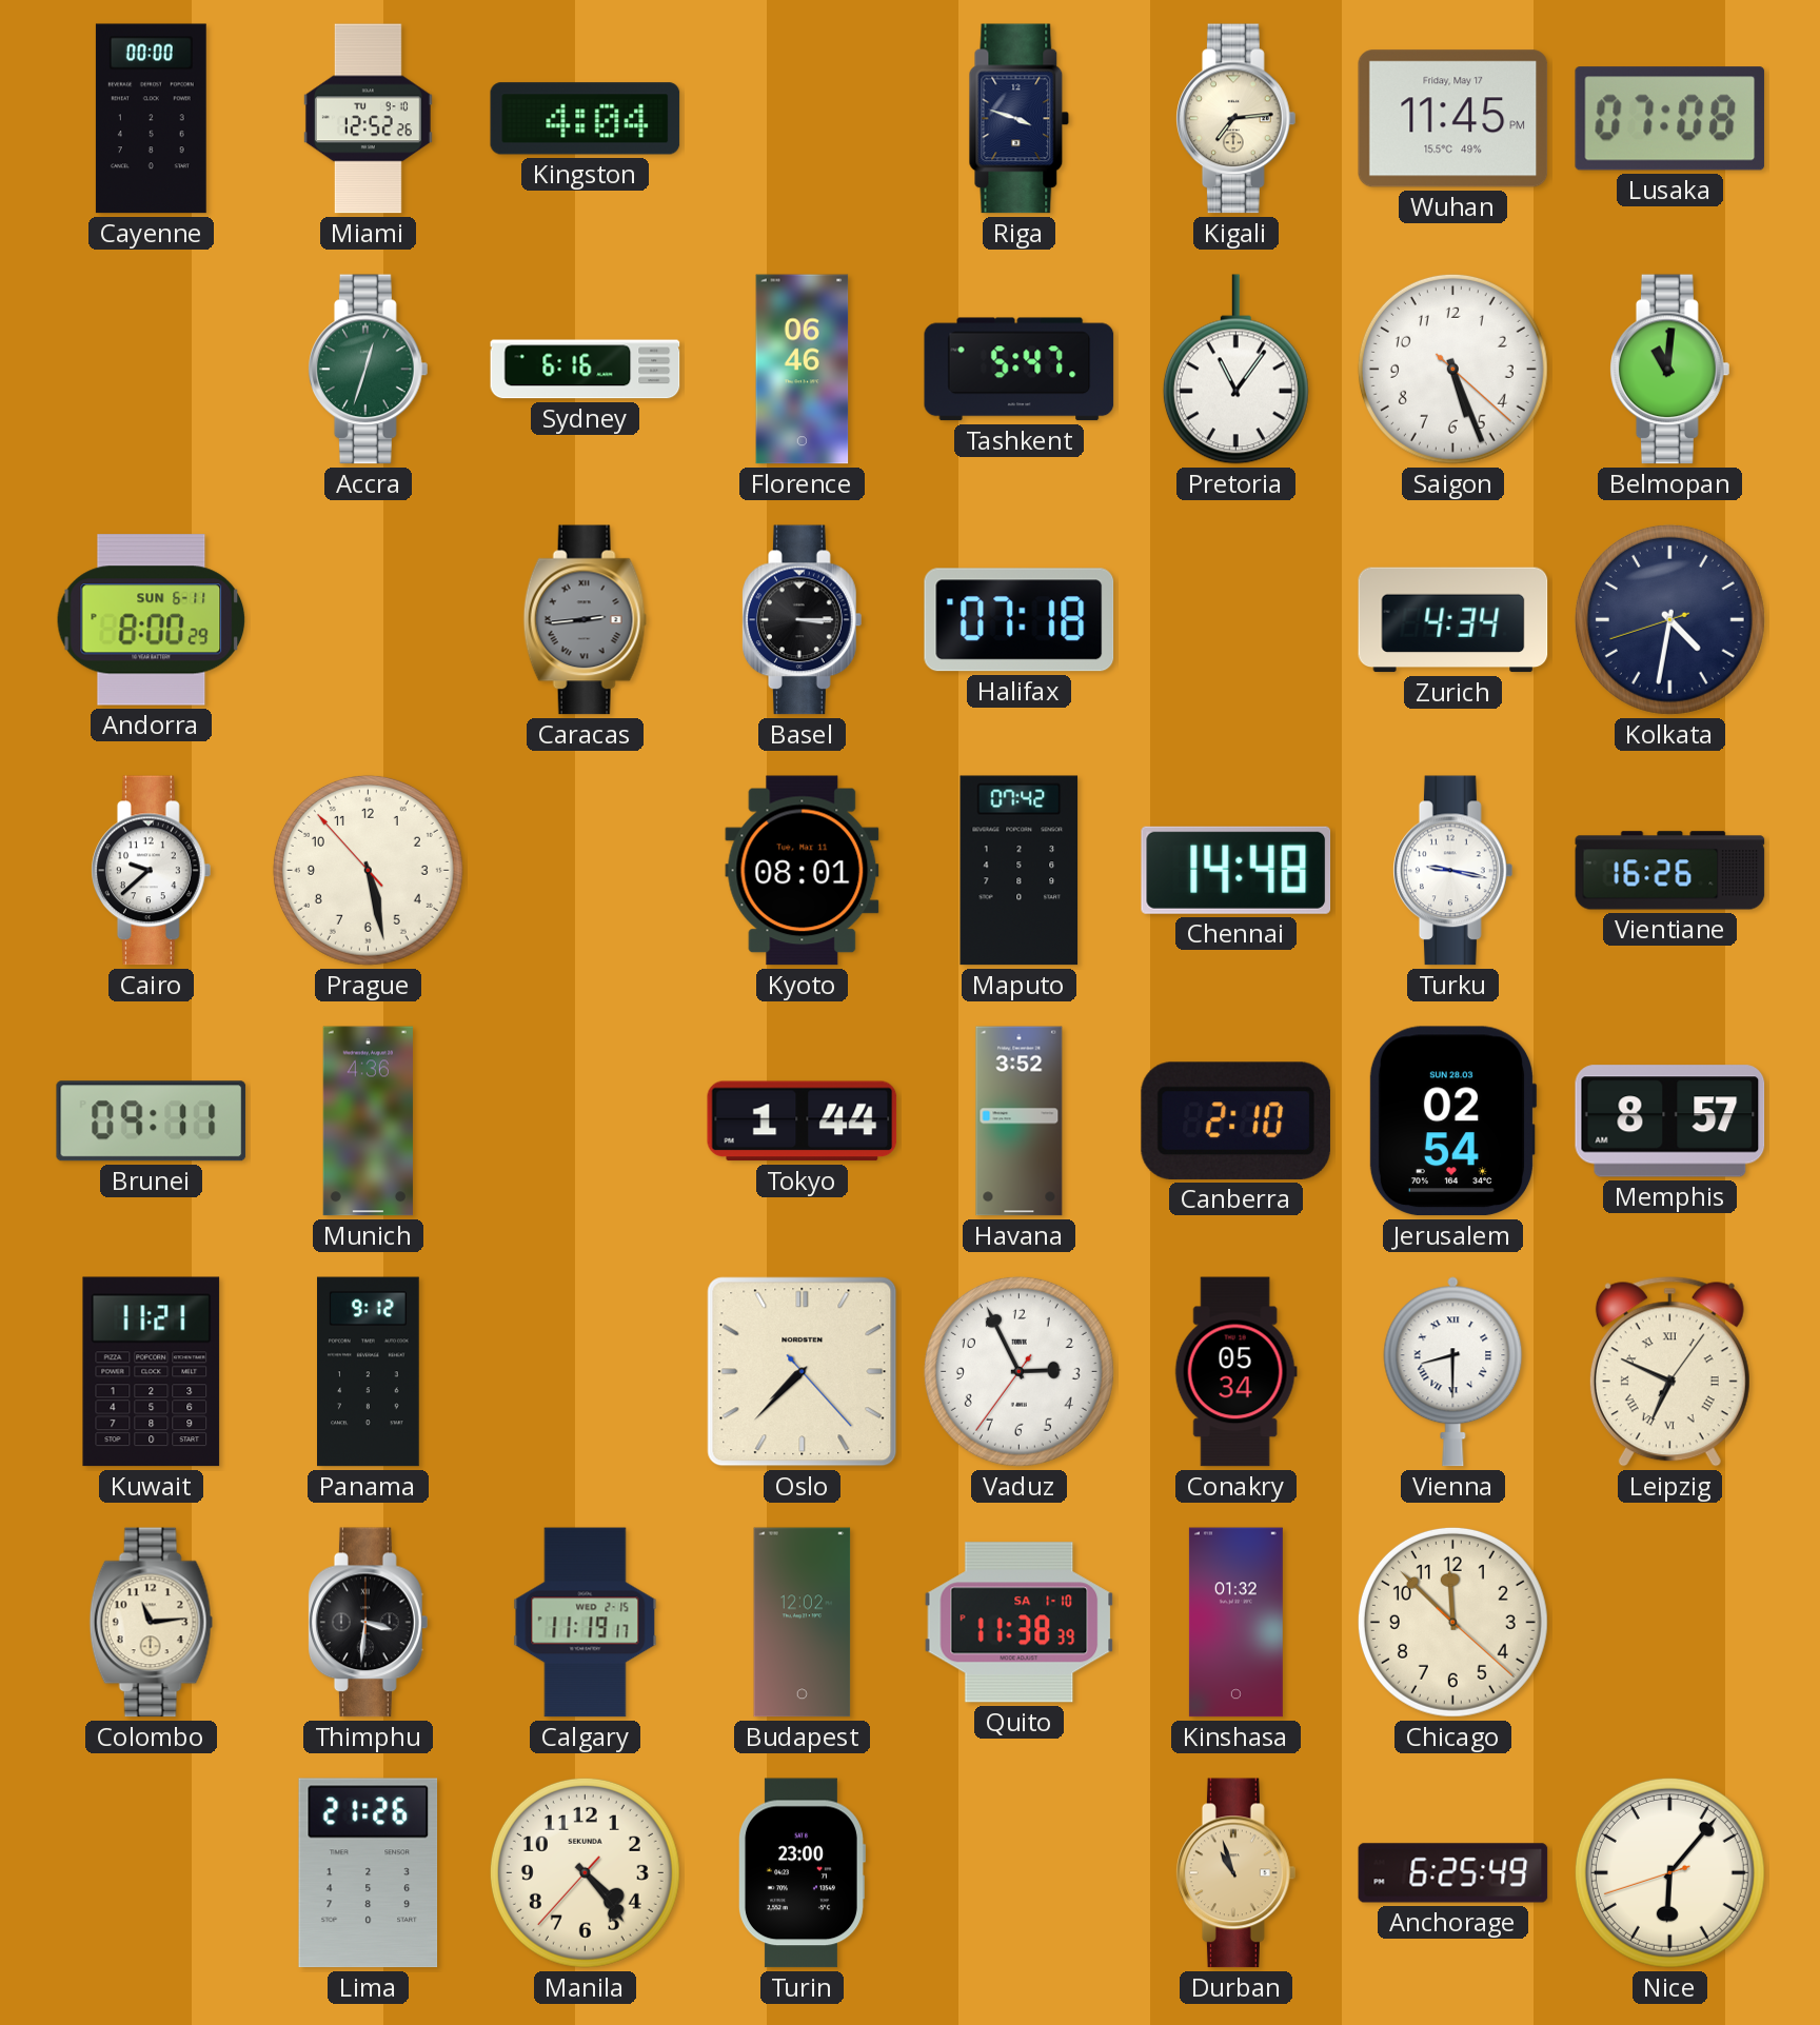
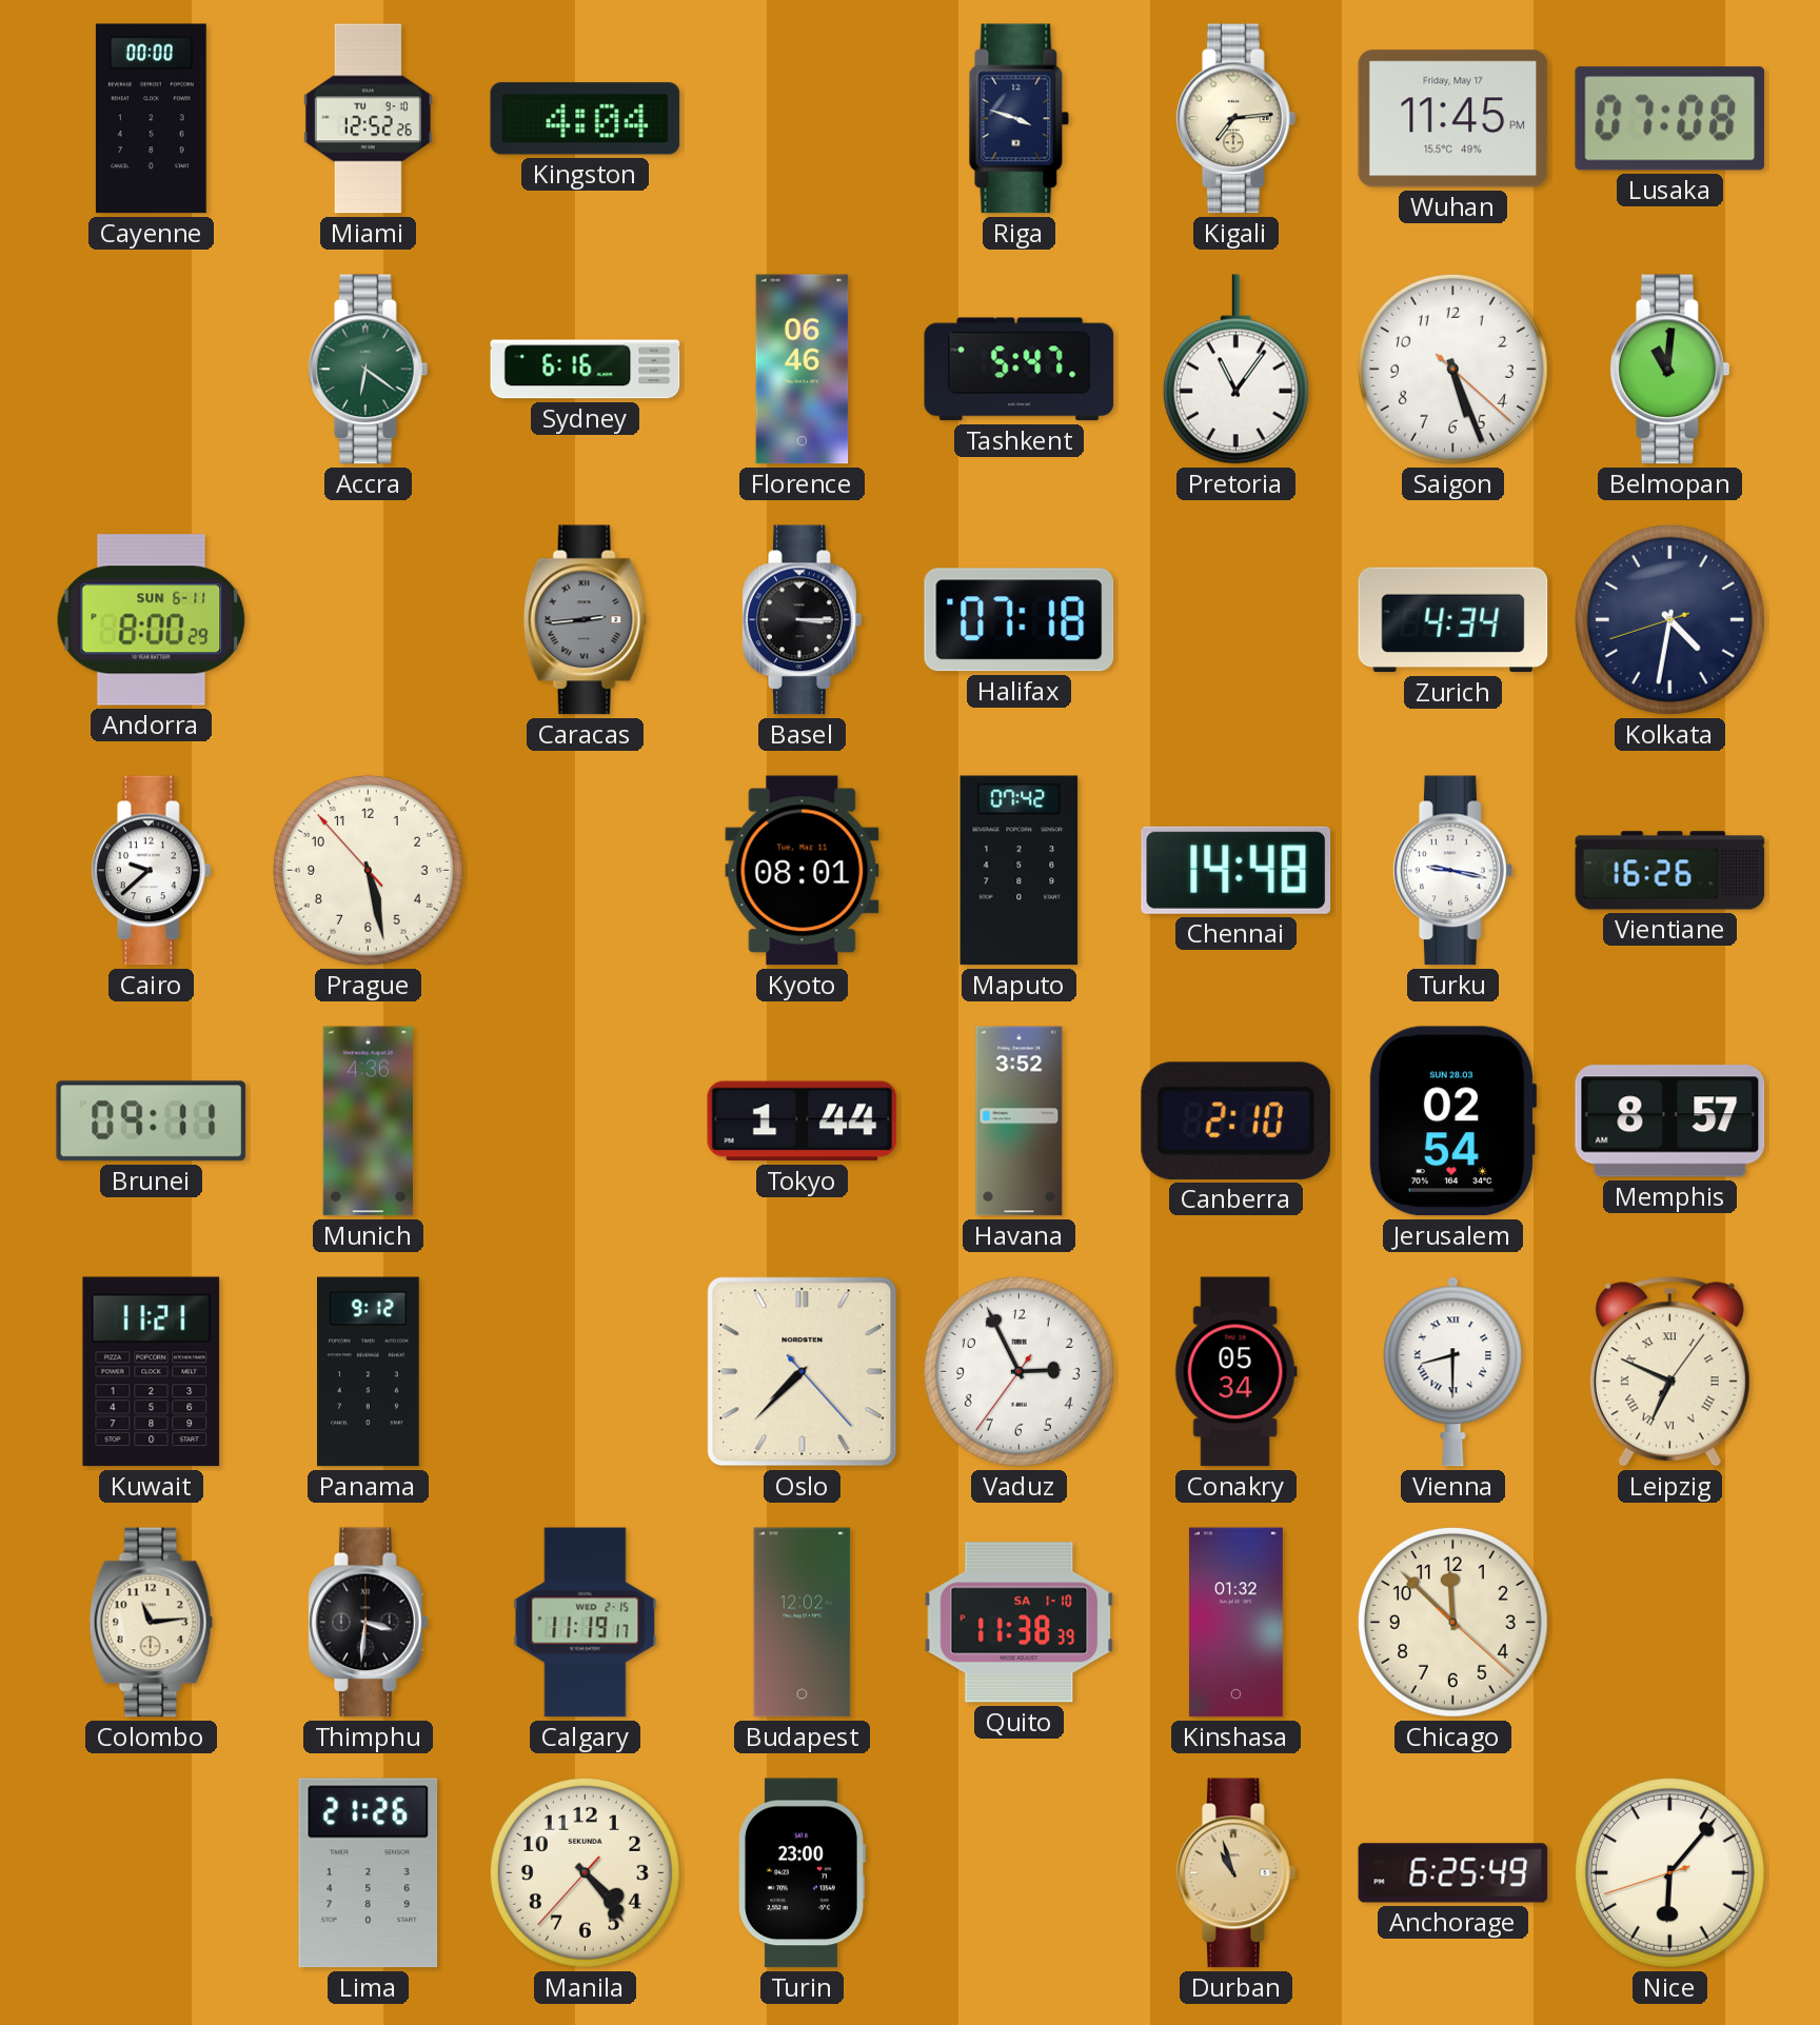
Accra: 12:33 -> 6:21 (369, 370)
